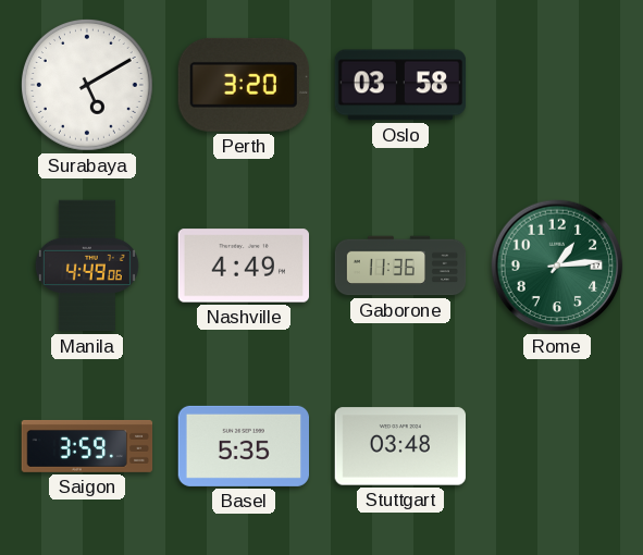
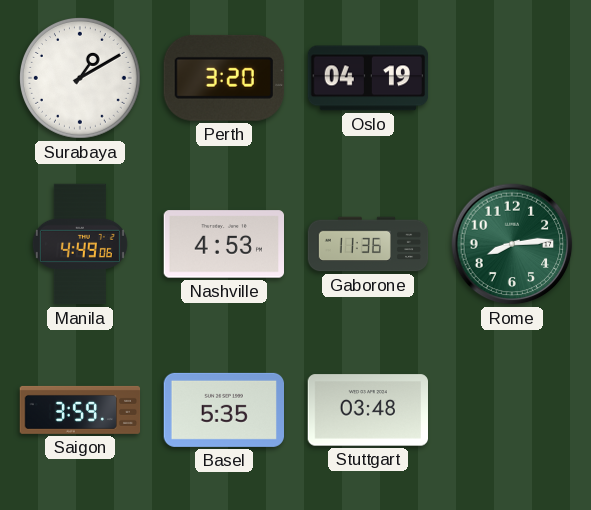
Surabaya: 5:10 -> 1:10 (81, 79)
Oslo: 03:58 -> 04:19 (368, 78)
Nashville: 4:49 -> 4:53 (223, 244)
Rome: 1:14 -> 8:14 (512, 244)
